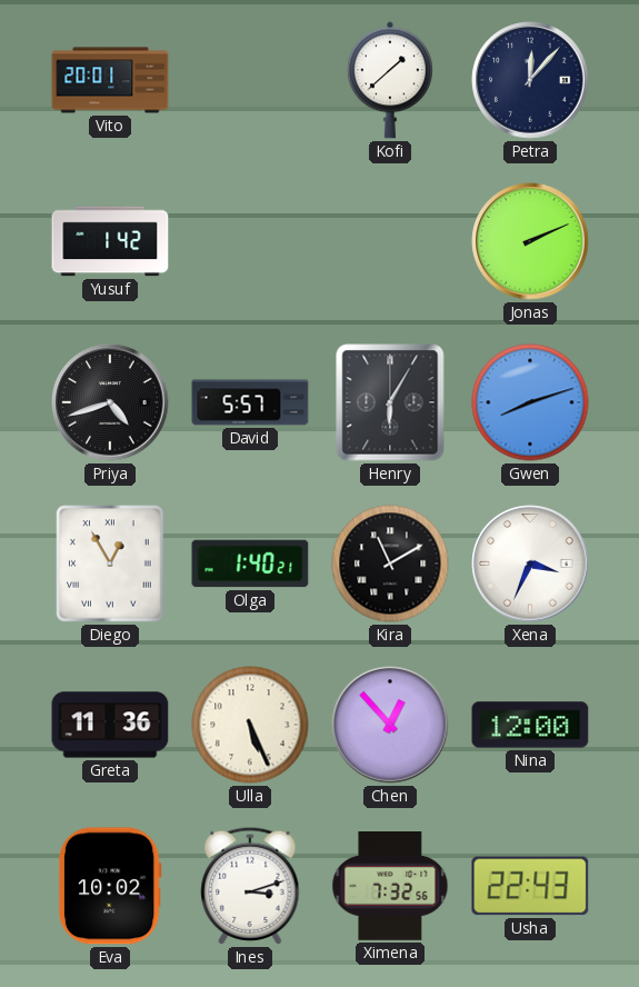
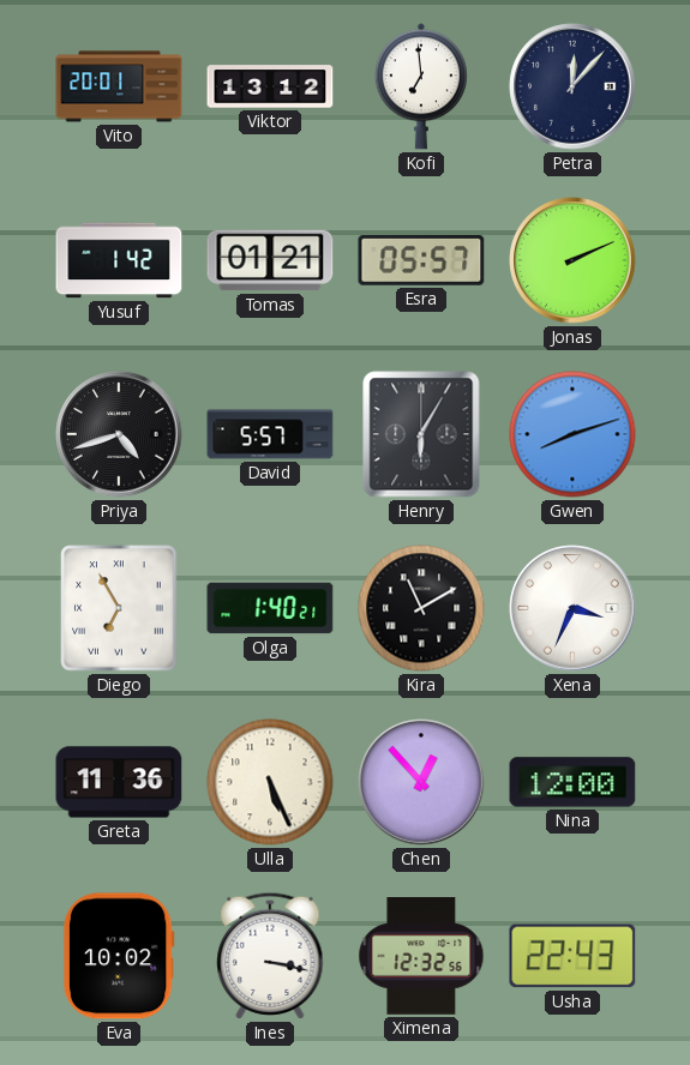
Viktor: none -> 13:12 (270, 86)
Kofi: 1:38 -> 6:59 (421, 86)
Tomas: none -> 01:21 (270, 260)
Esra: none -> 05:57 (421, 261)
Diego: 12:55 -> 6:55 (119, 608)
Ines: 3:12 -> 3:17 (270, 956)
Ximena: 7:32 -> 12:32 (421, 957)
